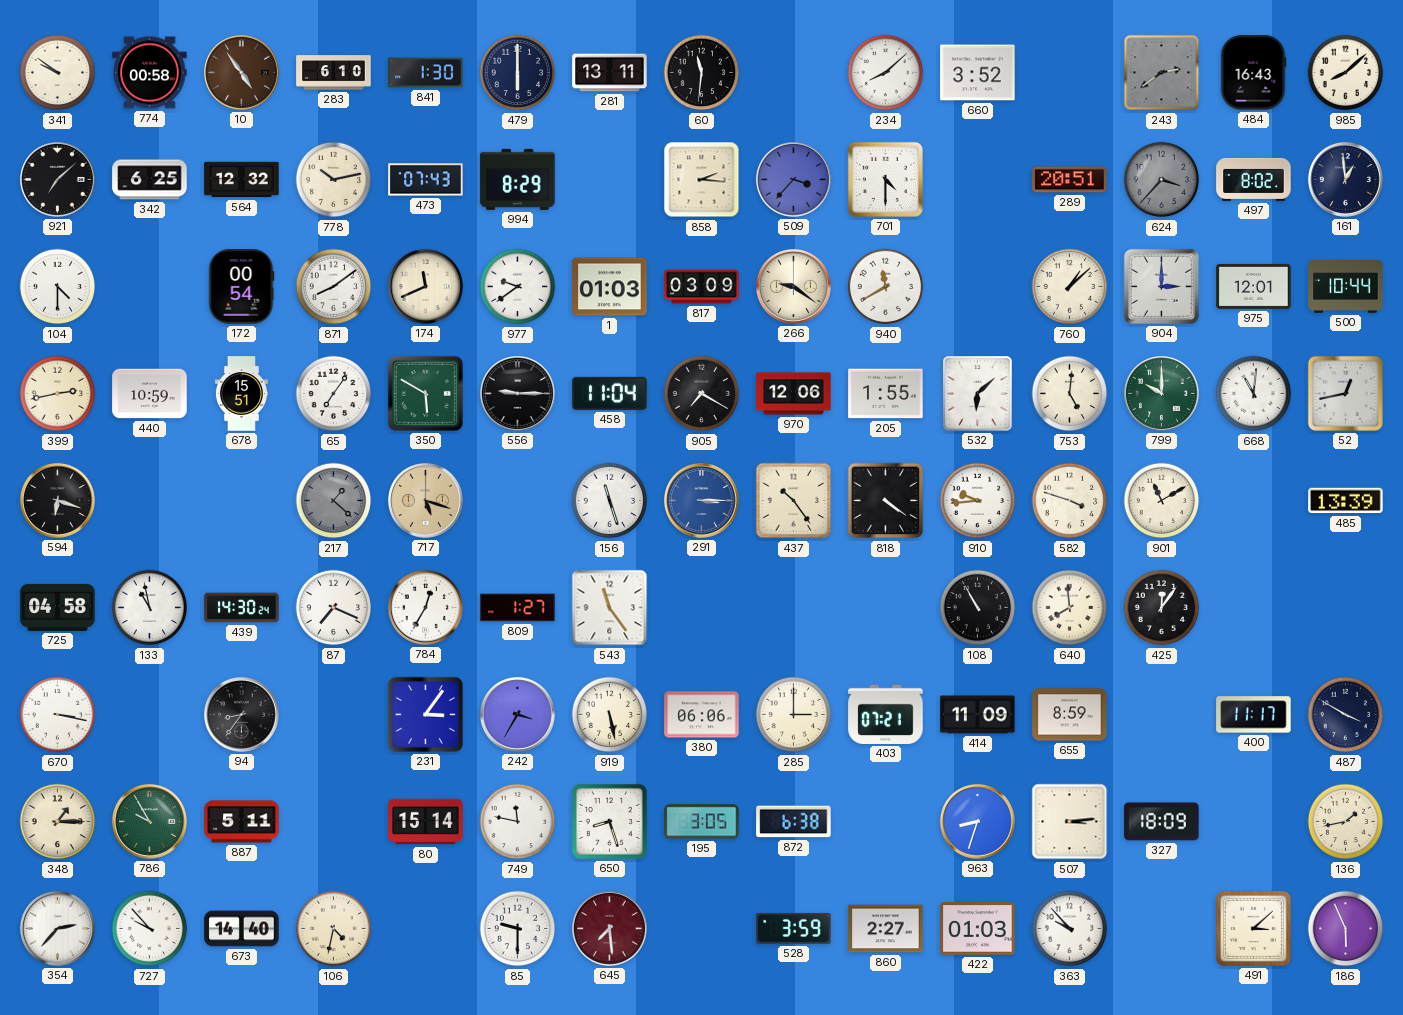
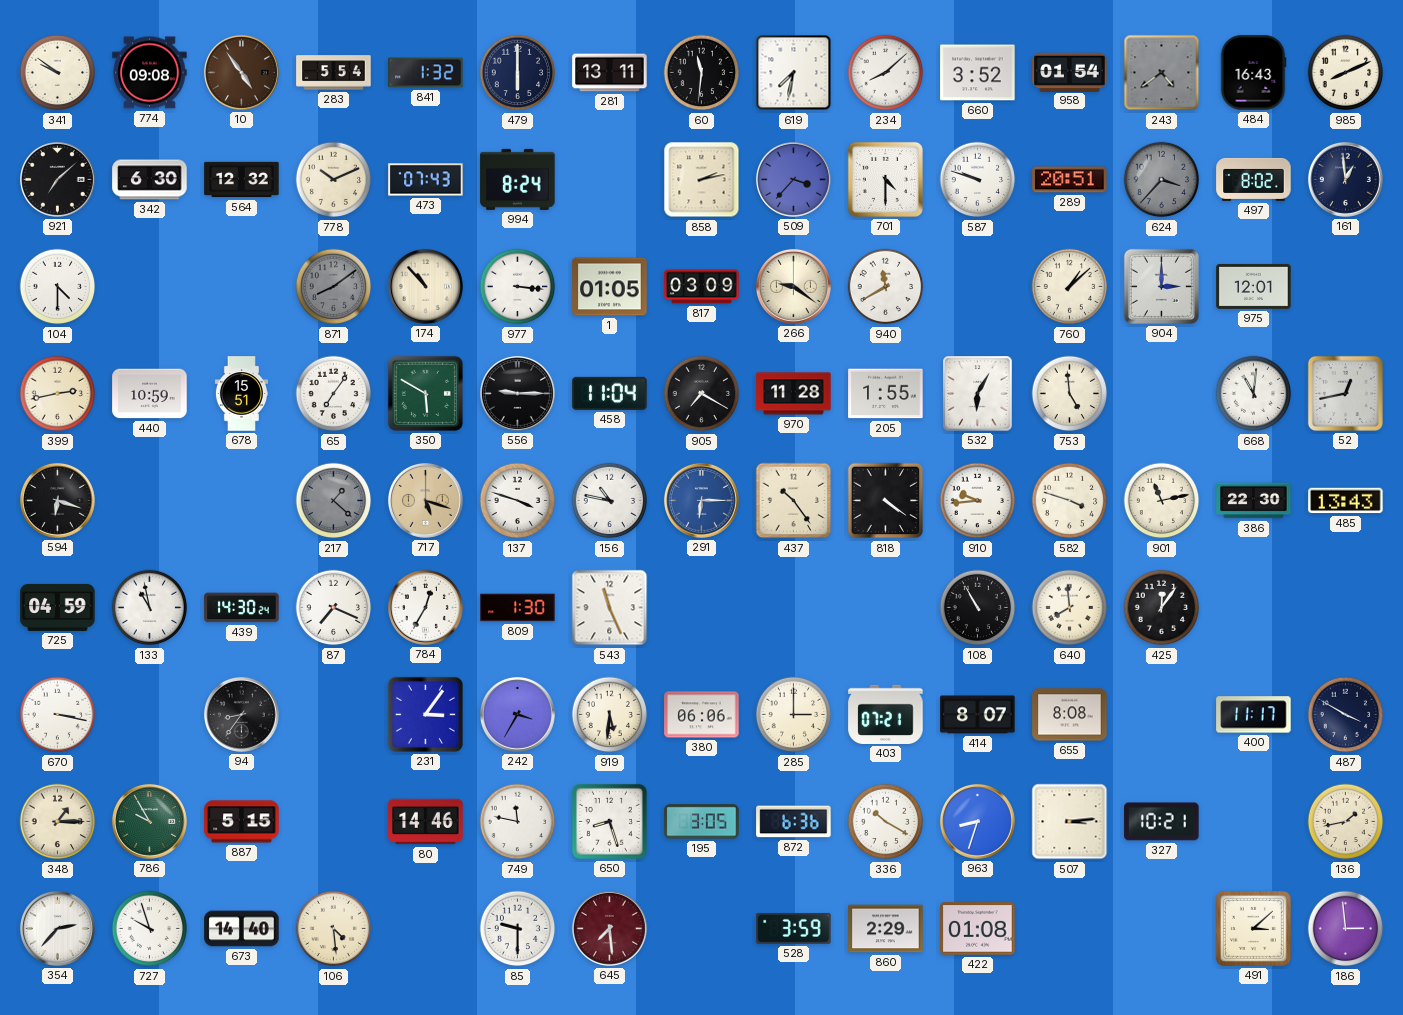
774: 00:58 -> 09:08 (150, 73)
283: 6:10 -> 5:54 (334, 73)
841: 1:30 -> 1:32 (426, 73)
619: none -> 7:32 (794, 73)
958: none -> 01:54 (1070, 72)
243: 2:39 -> 4:39 (1162, 73)
985: 8:08 -> 8:11 (1346, 73)
342: 6:25 -> 6:30 (150, 180)
778: 10:13 -> 10:11 (334, 180)
994: 8:29 -> 8:24 (518, 179)
858: 2:16 -> 2:13 (702, 180)
587: none -> 9:48 (978, 180)
172: 00:54 -> none (241, 287)
871 dial: white -> grey (334, 287)
174: 11:41 -> 10:53 (425, 286)
977: 9:39 -> 3:16 (518, 287)
1: 01:03 -> 01:05 (610, 287)
500: 10:44 -> none (1346, 287)
970: 12:06 -> 11:28 (794, 394)
532: 6:08 -> 6:05 (978, 394)
753: 5:01 -> 4:59 (1070, 394)
799: 10:00 -> none (1161, 393)
137: none -> 3:48 (518, 501)
156: 11:27 -> 10:47 (610, 501)
291: 3:15 -> 6:15 (701, 500)
901: 11:10 -> 11:13 (1162, 501)
386: none -> 22:30 (1254, 501)
485: 13:39 -> 13:43 (1346, 501)
725: 04:58 -> 04:59 (58, 607)
809: 1:27 -> 1:30 (518, 608)
543: 11:24 -> 11:26 (610, 608)
919: 5:28 -> 5:31 (610, 715)
414: 11:09 -> 8:07 (978, 715)
655: 8:59 -> 8:08 (1070, 715)
887: 5:11 -> 5:15 (242, 822)
80: 15:14 -> 14:46 (426, 822)
872: 6:38 -> 6:36 (794, 822)
336: none -> 10:20 (886, 822)
327: 18:09 -> 10:21 (1162, 822)
727: 9:53 -> 9:57 (150, 929)
106: 4:32 -> 4:29 (334, 929)
860: 2:27 -> 2:29 (886, 929)
422: 01:03 -> 01:08 (978, 929)
363: 9:53 -> none (1070, 929)
186: 5:56 -> 2:59 (1346, 929)
